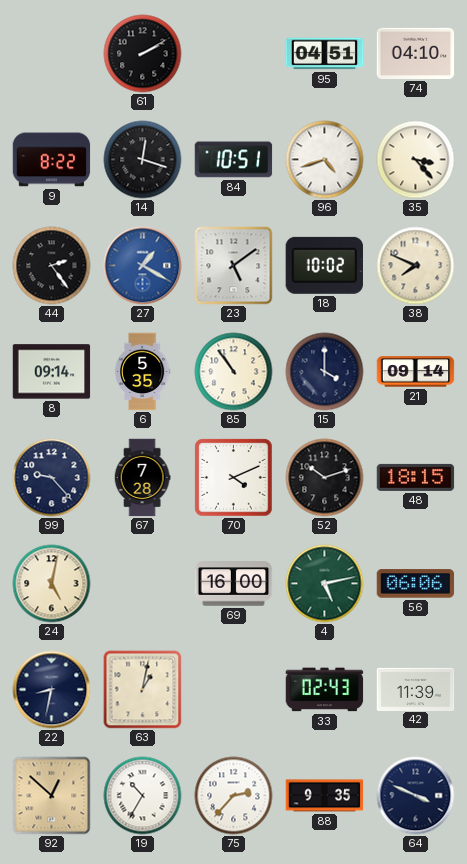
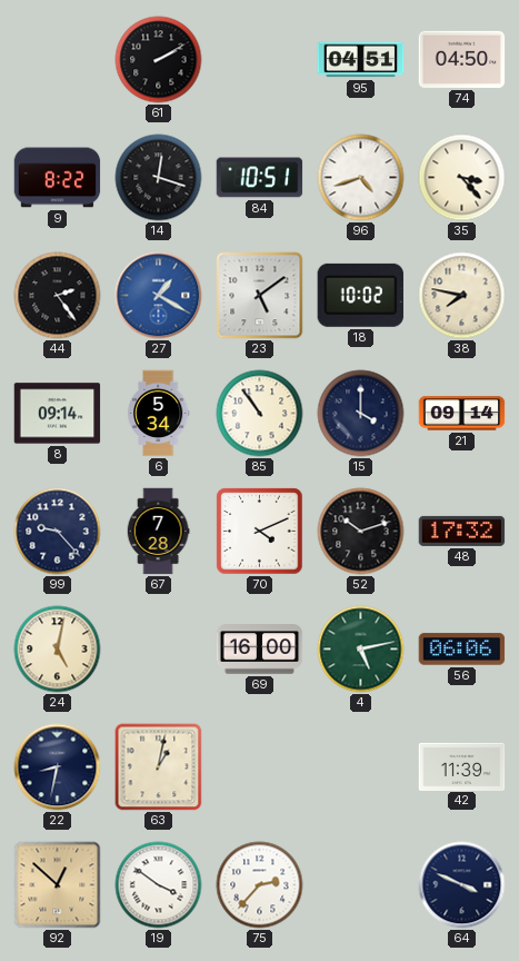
74: 04:10 -> 04:50 (462, 59)
38: 7:49 -> 7:47 (462, 296)
6: 5:35 -> 5:34 (158, 414)
48: 18:15 -> 17:32 (462, 531)
33: 02:43 -> none (325, 690)
19: 10:35 -> 3:51 (159, 885)
88: 9:35 -> none (325, 796)
